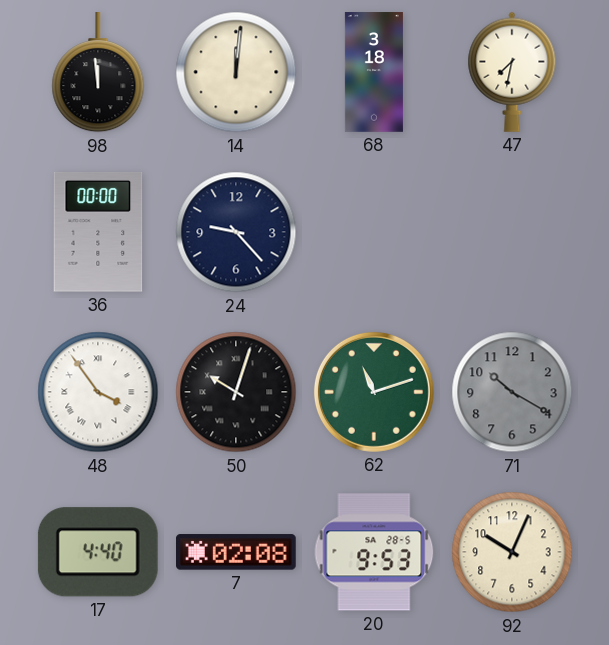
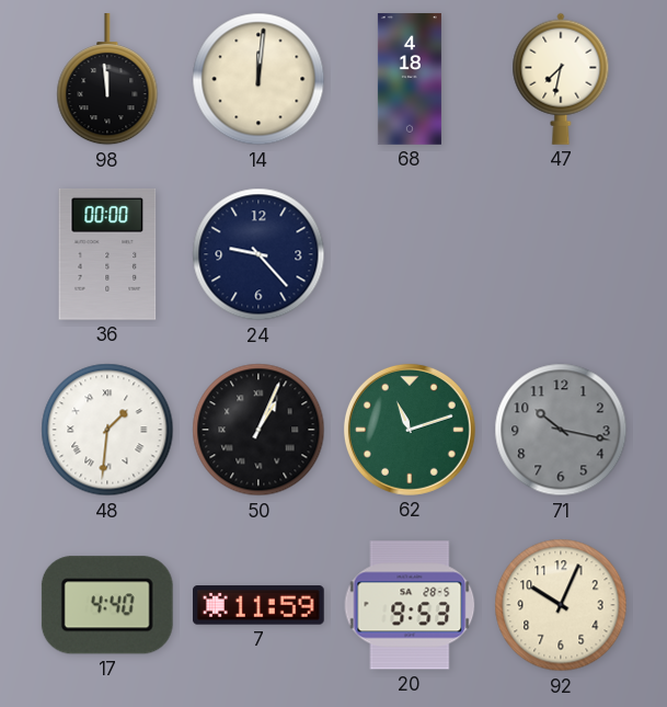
68: 3:18 -> 4:18 (410, 79)
48: 3:54 -> 1:31 (107, 430)
50: 10:03 -> 1:04 (258, 430)
71: 10:20 -> 10:17 (561, 430)
7: 02:08 -> 11:59 (260, 605)
